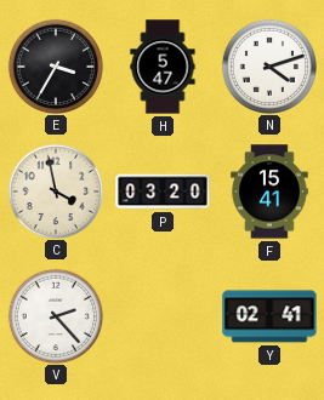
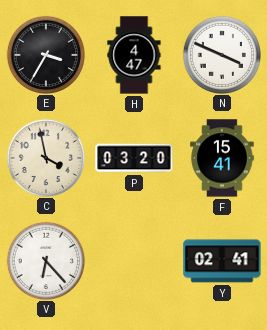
H: 5:47 -> 4:47 (134, 55)
N: 4:12 -> 3:49 (221, 54)
V: 2:23 -> 6:23 (45, 260)
